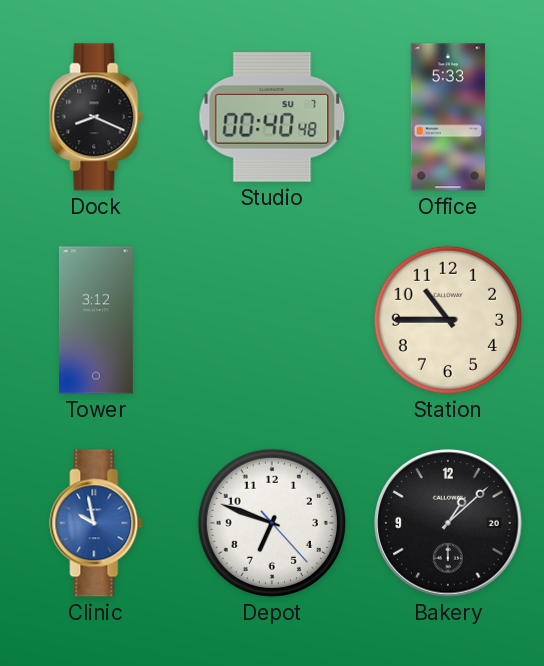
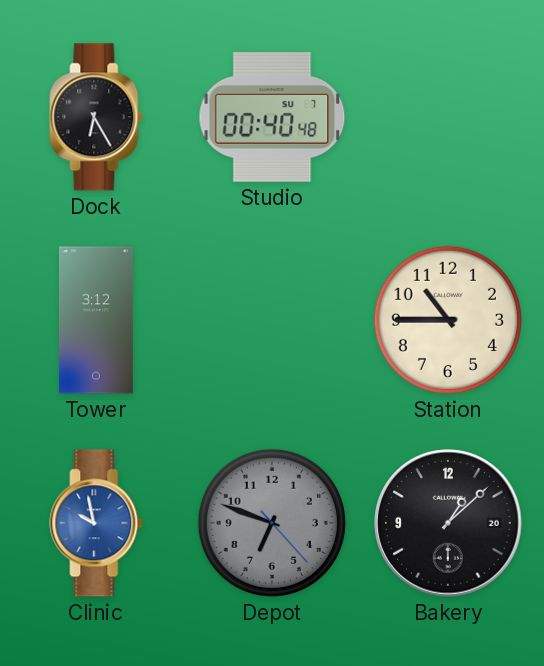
Dock: 8:19 -> 6:25 (96, 117)
Office: 5:33 -> none (448, 117)
Depot dial: white -> grey (272, 523)
